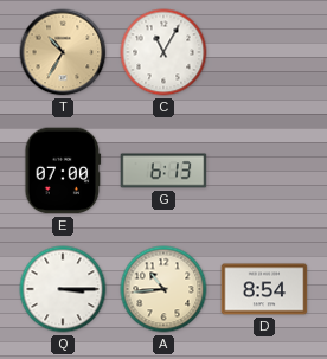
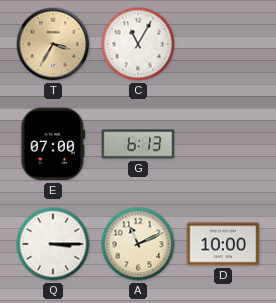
T: 10:35 -> 3:35 (53, 44)
A: 10:44 -> 11:11 (138, 244)
D: 8:54 -> 10:00 (223, 244)
